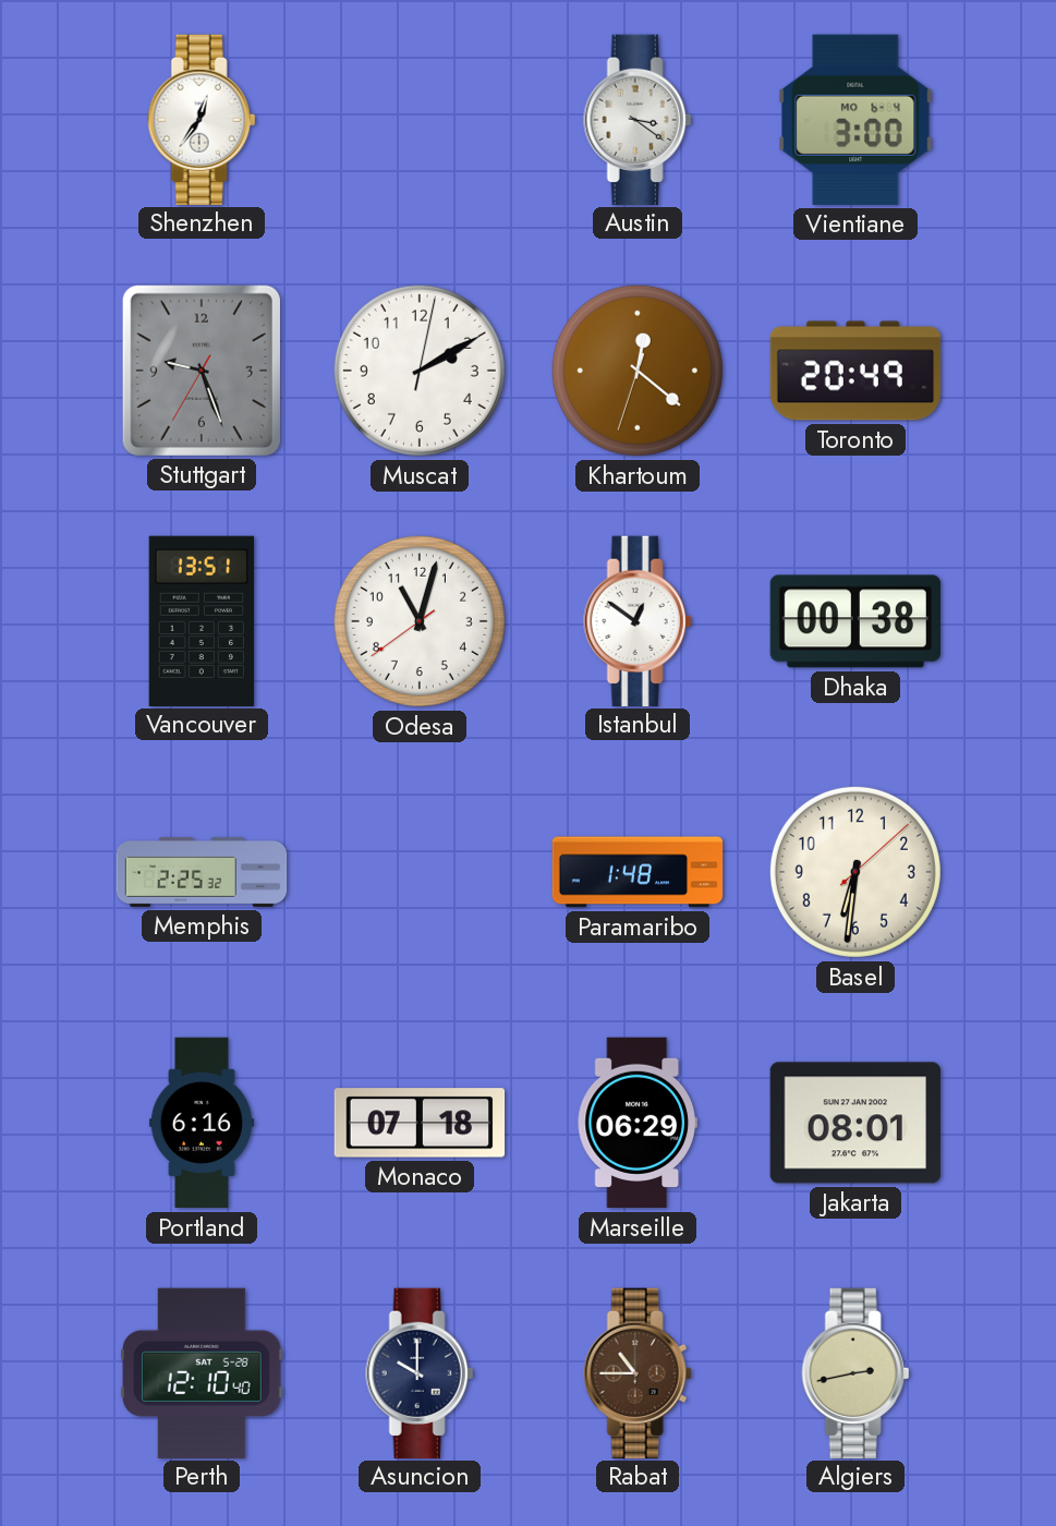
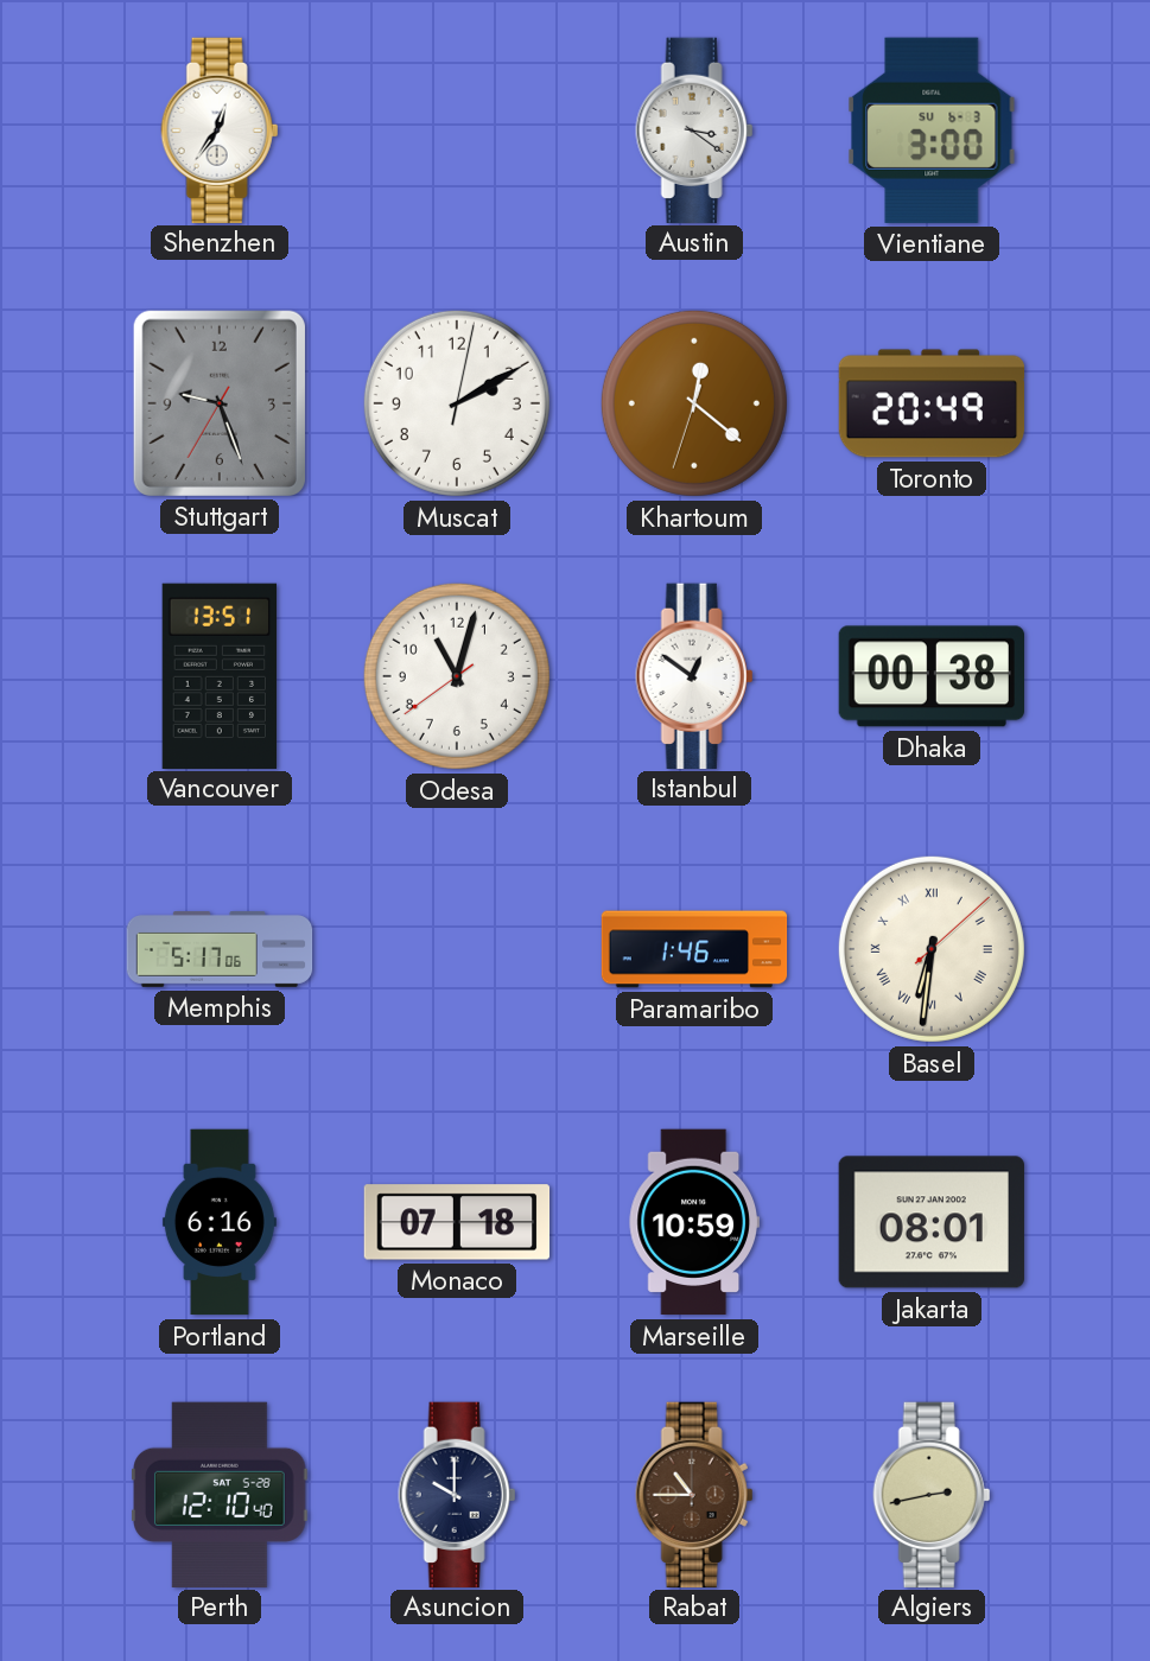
Vientiane date: MO 6-4 -> SU 6-3 (932, 131)
Memphis: 2:25 -> 5:17 (220, 950)
Paramaribo: 1:48 -> 1:46 (694, 949)
Basel numerals: Arabic -> Roman (932, 949)
Marseille: 06:29 -> 10:59 (694, 1222)
